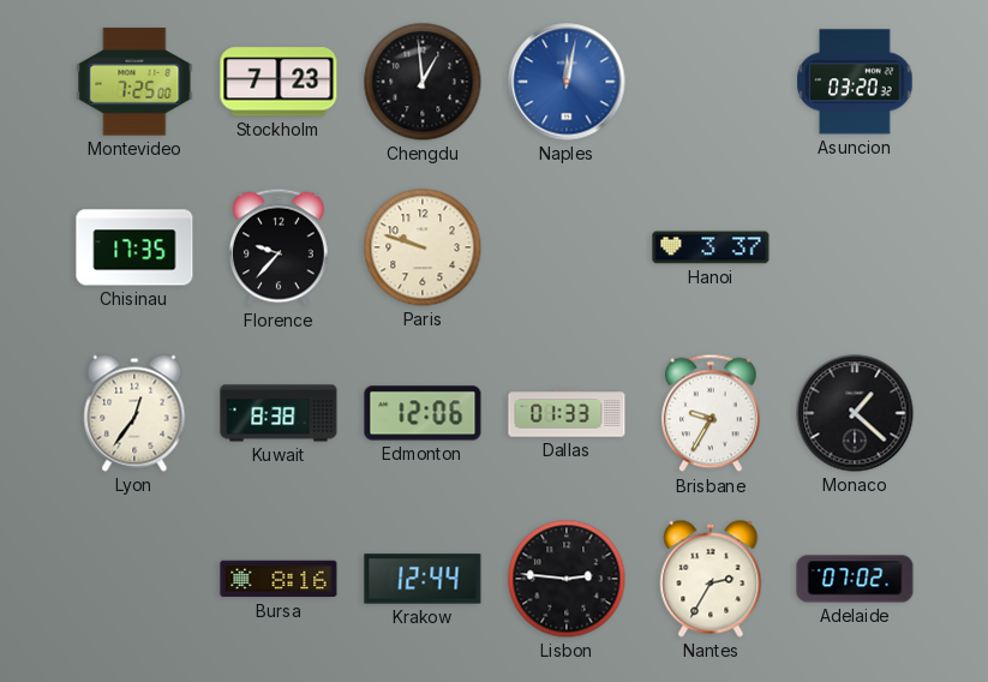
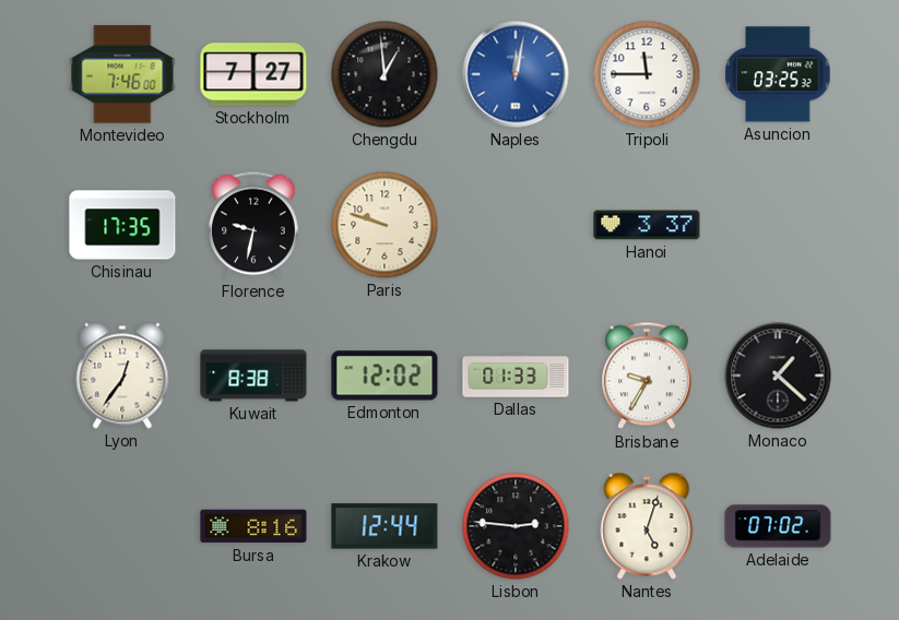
Montevideo: 7:25 -> 7:46 (122, 74)
Stockholm: 7:23 -> 7:27 (253, 74)
Tripoli: none -> 11:45 (647, 74)
Asuncion: 03:20 -> 03:25 (778, 74)
Florence: 9:37 -> 9:32 (255, 225)
Edmonton: 12:06 -> 12:02 (385, 375)
Nantes: 2:35 -> 5:03 (647, 526)
